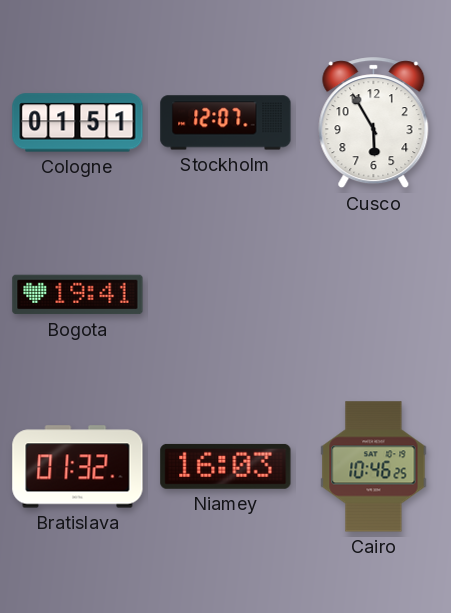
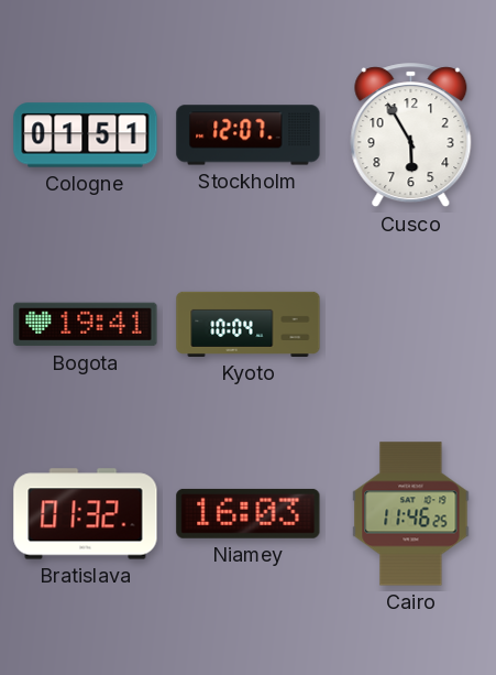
Kyoto: none -> 10:04 (249, 324)
Cairo: 10:46 -> 11:46 (411, 514)
